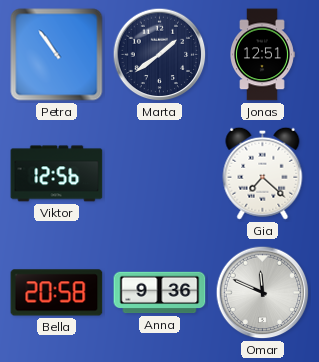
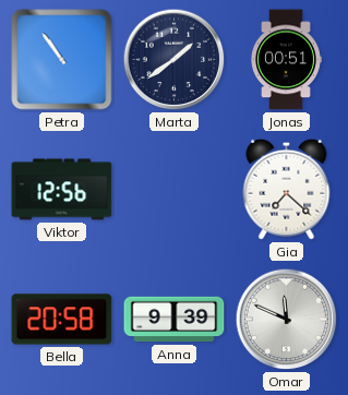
Jonas: 12:51 -> 00:51 (287, 60)
Anna: 9:36 -> 9:39 (175, 320)
